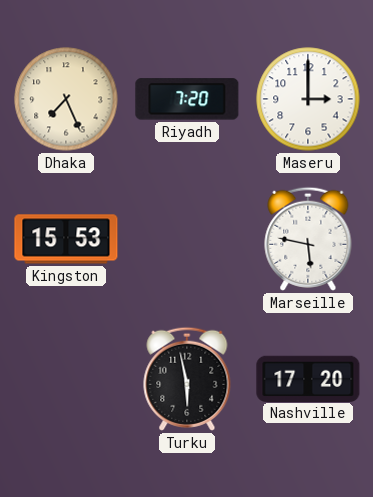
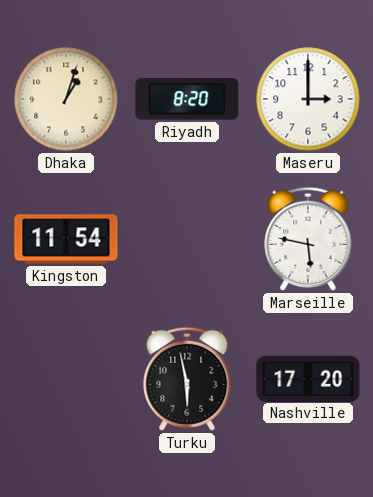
Dhaka: 7:26 -> 1:03 (66, 99)
Riyadh: 7:20 -> 8:20 (187, 99)
Kingston: 15:53 -> 11:54 (66, 239)
